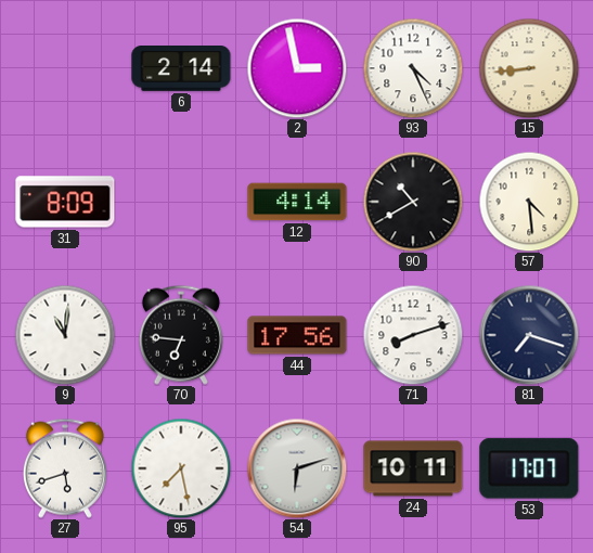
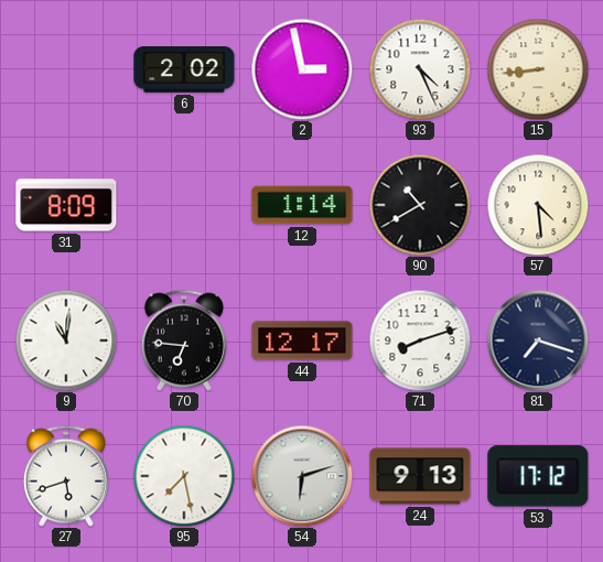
6: 2:14 -> 2:02 (184, 71)
12: 4:14 -> 1:14 (302, 205)
44: 17:56 -> 12:17 (302, 341)
24: 10:11 -> 9:13 (420, 476)
53: 17:07 -> 17:12 (538, 476)
